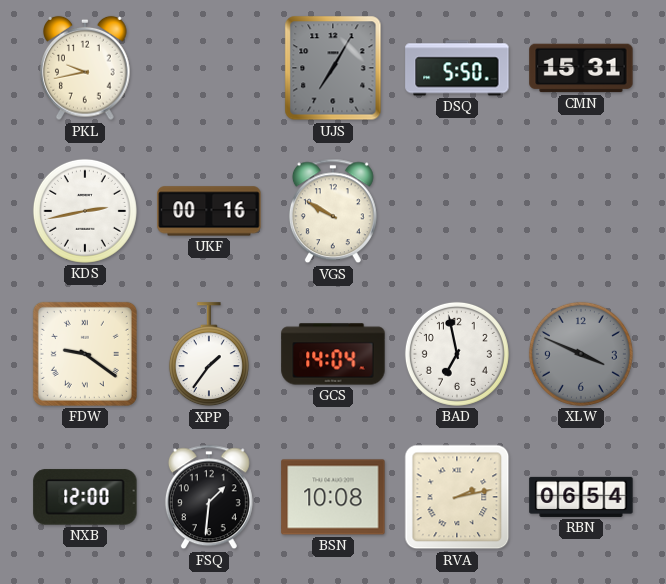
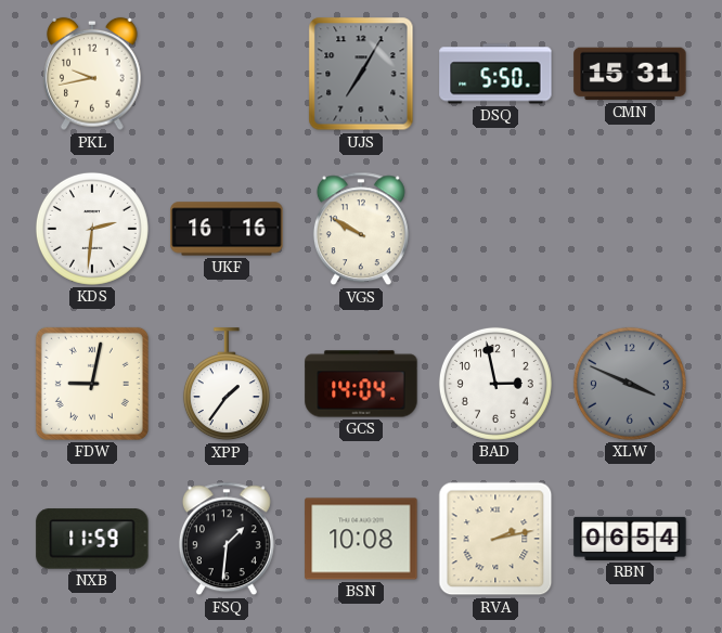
KDS: 2:43 -> 2:31 (92, 229)
UKF: 00:16 -> 16:16 (227, 229)
FDW: 9:21 -> 9:02 (92, 384)
BAD: 6:58 -> 2:58 (495, 384)
NXB: 12:00 -> 11:59 (92, 539)
